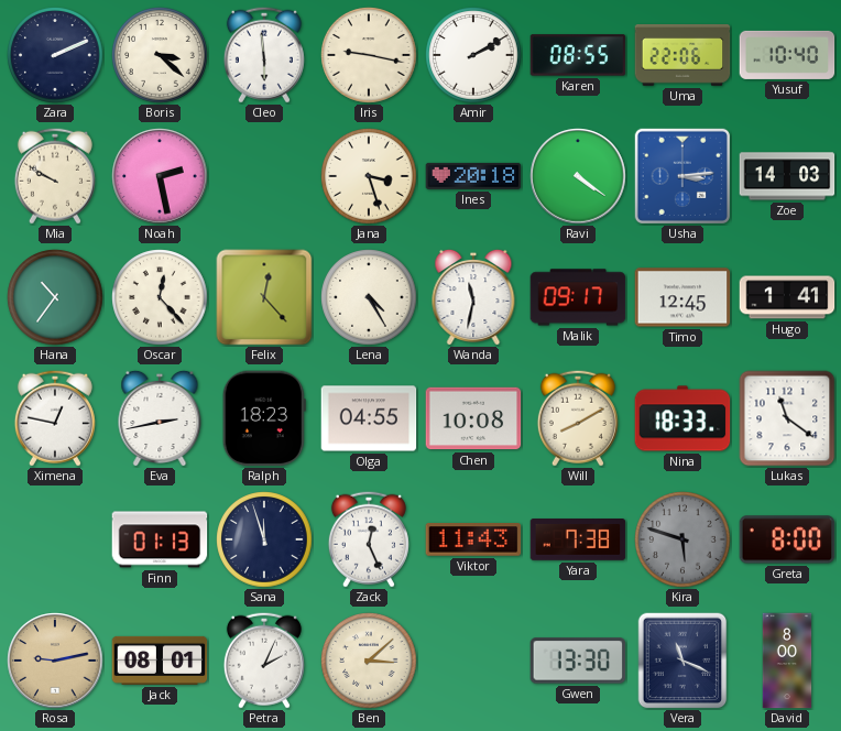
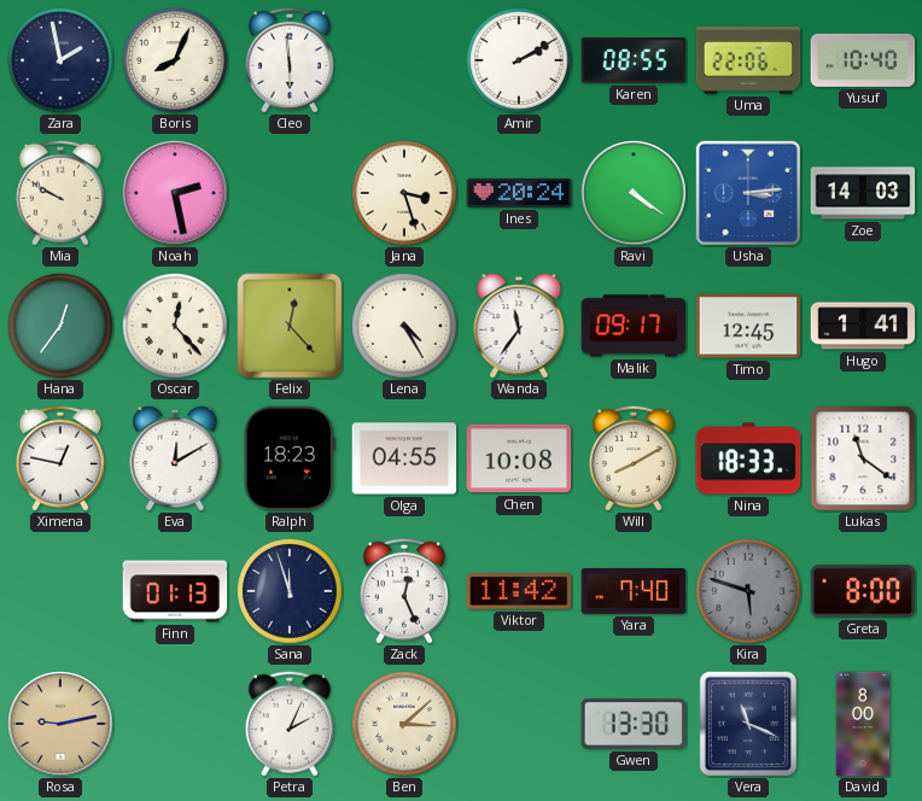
Zara: 2:11 -> 1:58 (60, 60)
Boris: 3:22 -> 8:04 (175, 60)
Iris: 9:17 -> none (369, 55)
Ines: 20:18 -> 20:24 (519, 193)
Hana: 10:36 -> 12:36 (60, 326)
Wanda: 11:32 -> 11:36 (519, 325)
Eva: 2:43 -> 12:10 (175, 457)
Viktor: 11:43 -> 11:42 (519, 591)
Yara: 7:38 -> 7:40 (634, 592)
Jack: 08:01 -> none (160, 661)
